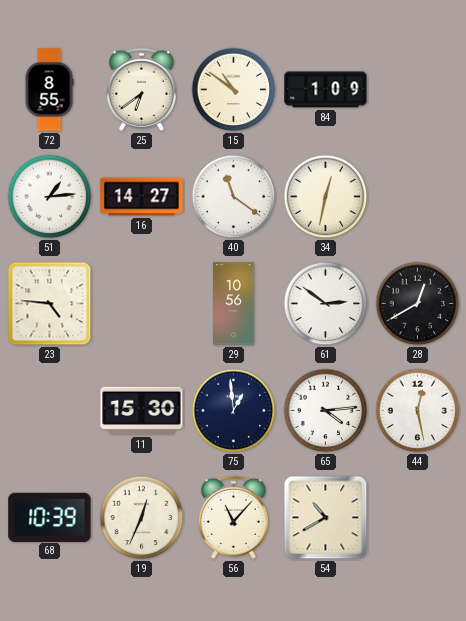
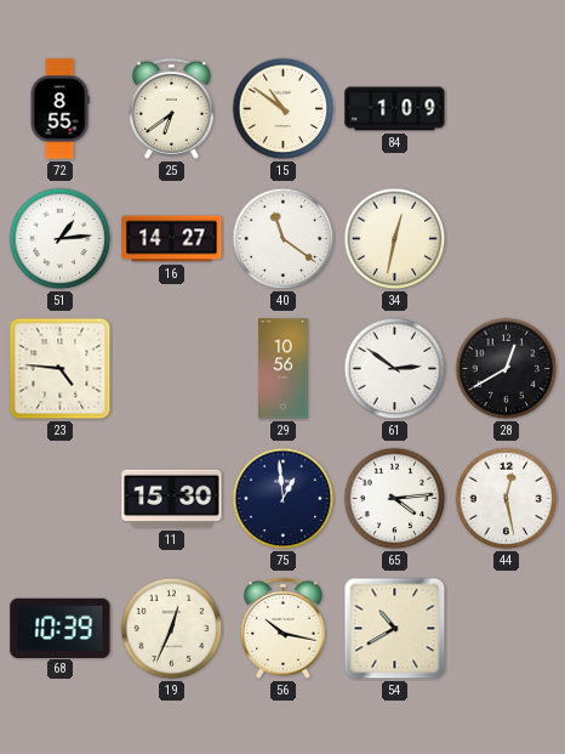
56: 11:07 -> 10:17 (282, 628)
